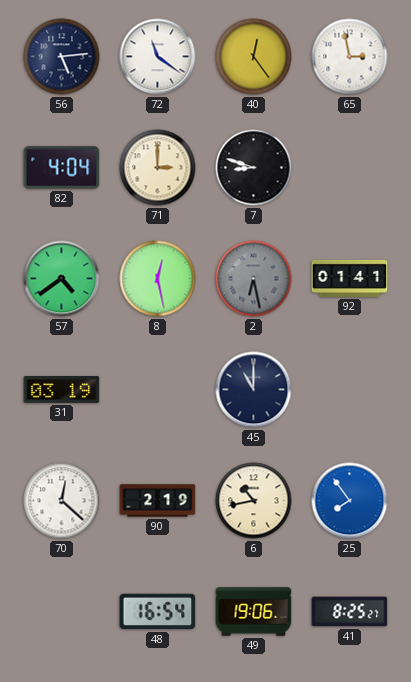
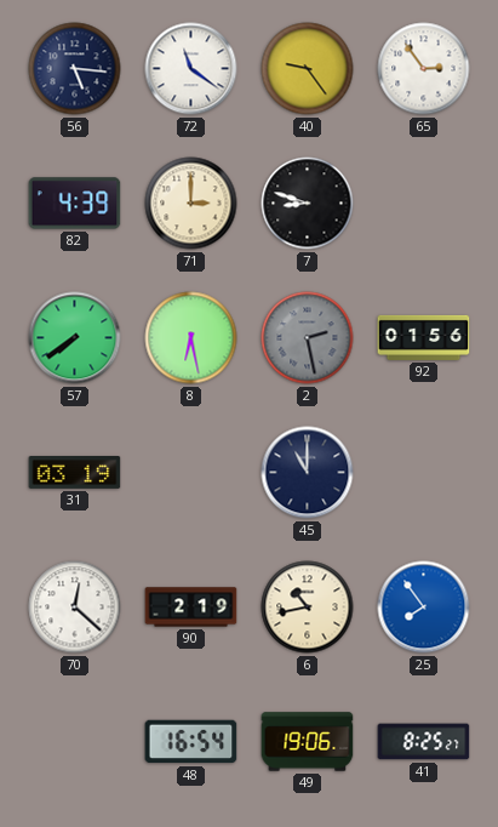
56: 5:14 -> 5:16 (75, 69)
40: 12:24 -> 9:24 (308, 69)
65: 2:58 -> 2:54 (424, 69)
82: 4:04 -> 4:39 (75, 204)
57: 4:39 -> 7:39 (75, 338)
8: 12:28 -> 6:28 (191, 338)
2: 6:28 -> 2:28 (308, 338)
92: 01:41 -> 01:56 (424, 337)
